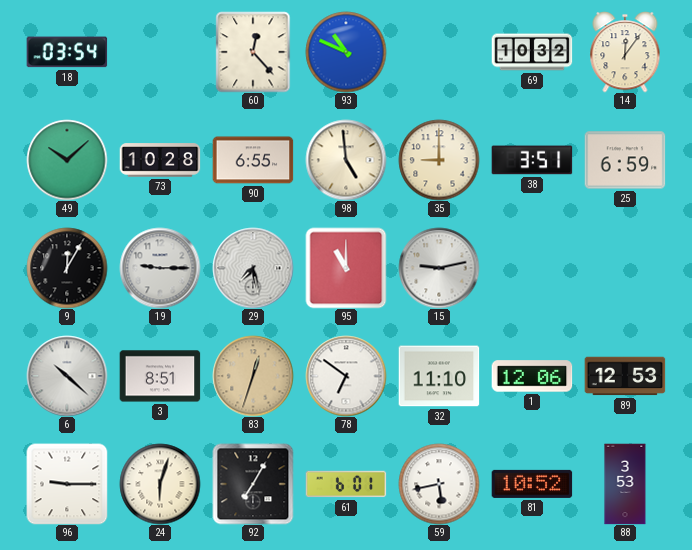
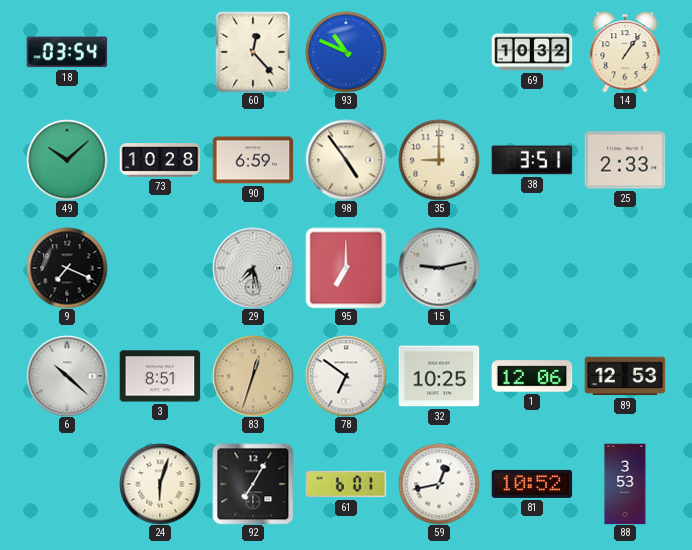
14: 12:06 -> 1:06 (625, 52)
90: 6:55 -> 6:59 (253, 160)
98: 4:59 -> 4:54 (346, 160)
25: 6:59 -> 2:33 (625, 160)
9: 12:05 -> 7:19 (67, 268)
19: 9:15 -> none (160, 268)
95: 11:00 -> 7:00 (346, 268)
32: 11:10 -> 10:25 (439, 376)
96: 9:15 -> none (67, 484)
59: 5:43 -> 12:43 (439, 484)
